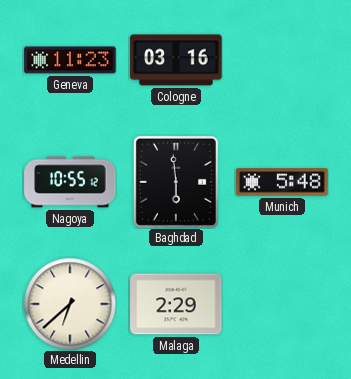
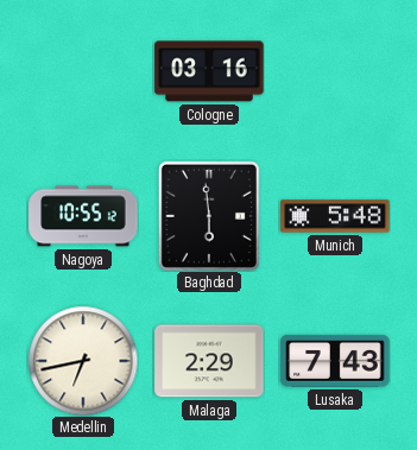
Geneva: 11:23 -> none (70, 60)
Medellin: 6:38 -> 6:43 (83, 361)
Lusaka: none -> 7:43 (335, 361)
